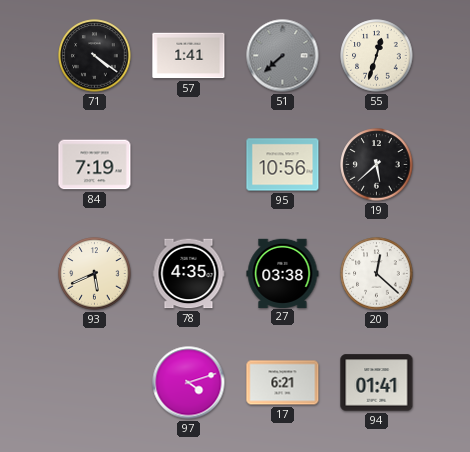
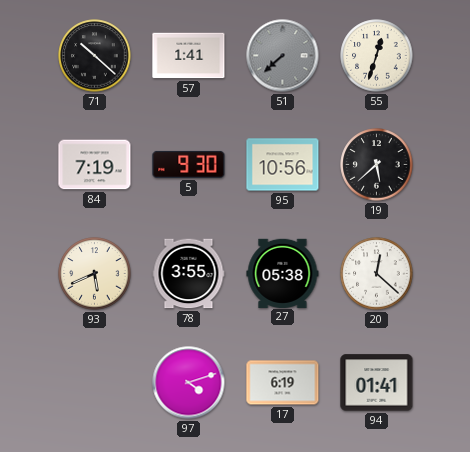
71: 4:21 -> 10:22 (95, 56)
5: none -> 9:30 (189, 164)
78: 4:35 -> 3:55 (189, 274)
27: 03:38 -> 05:38 (283, 273)
17: 6:21 -> 6:19 (283, 383)
